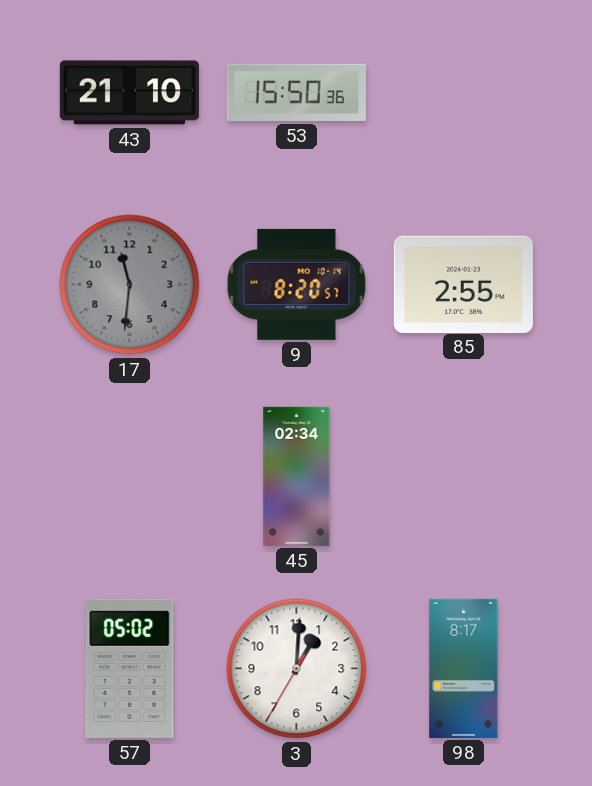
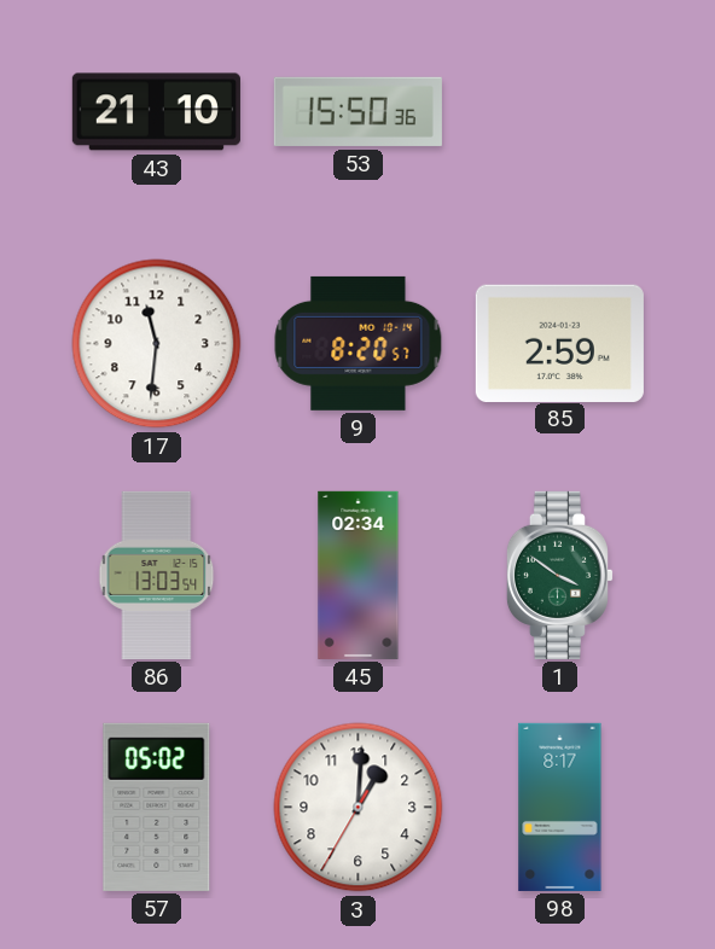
17 dial: grey -> white (157, 344)
85: 2:55 -> 2:59 (559, 343)
86: none -> 13:03 (157, 575)
1: none -> 3:51 (559, 575)
